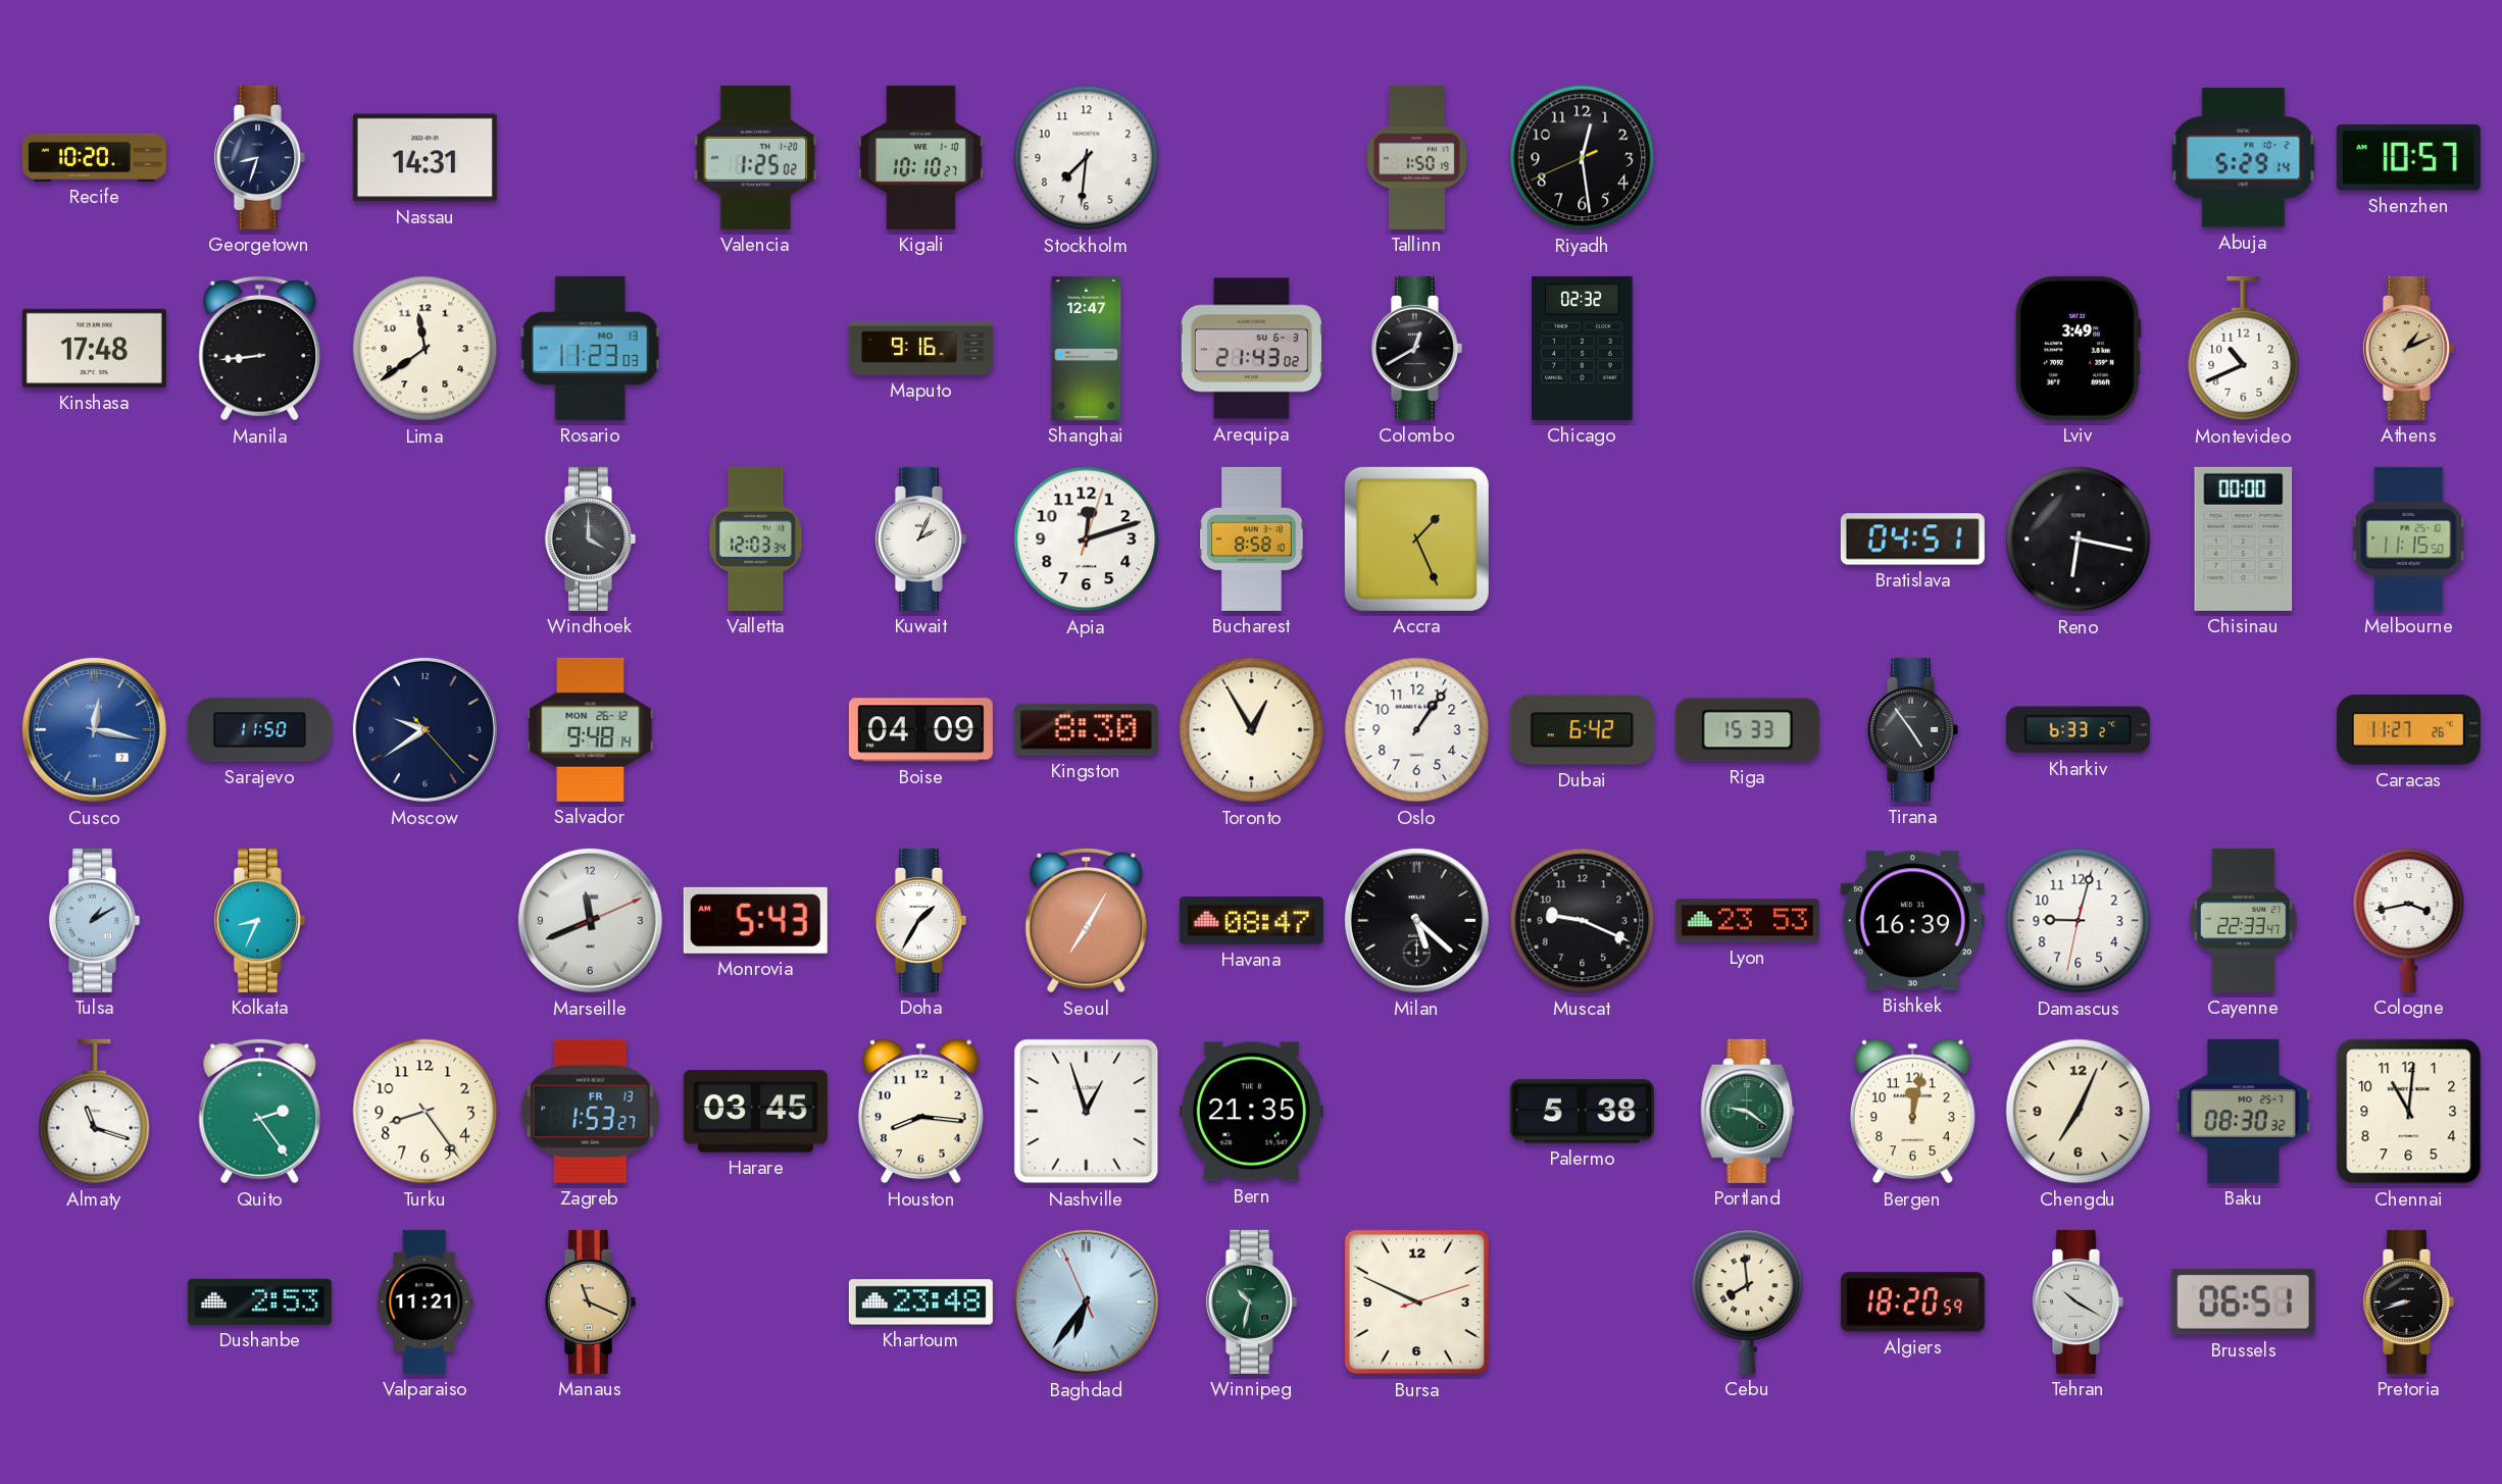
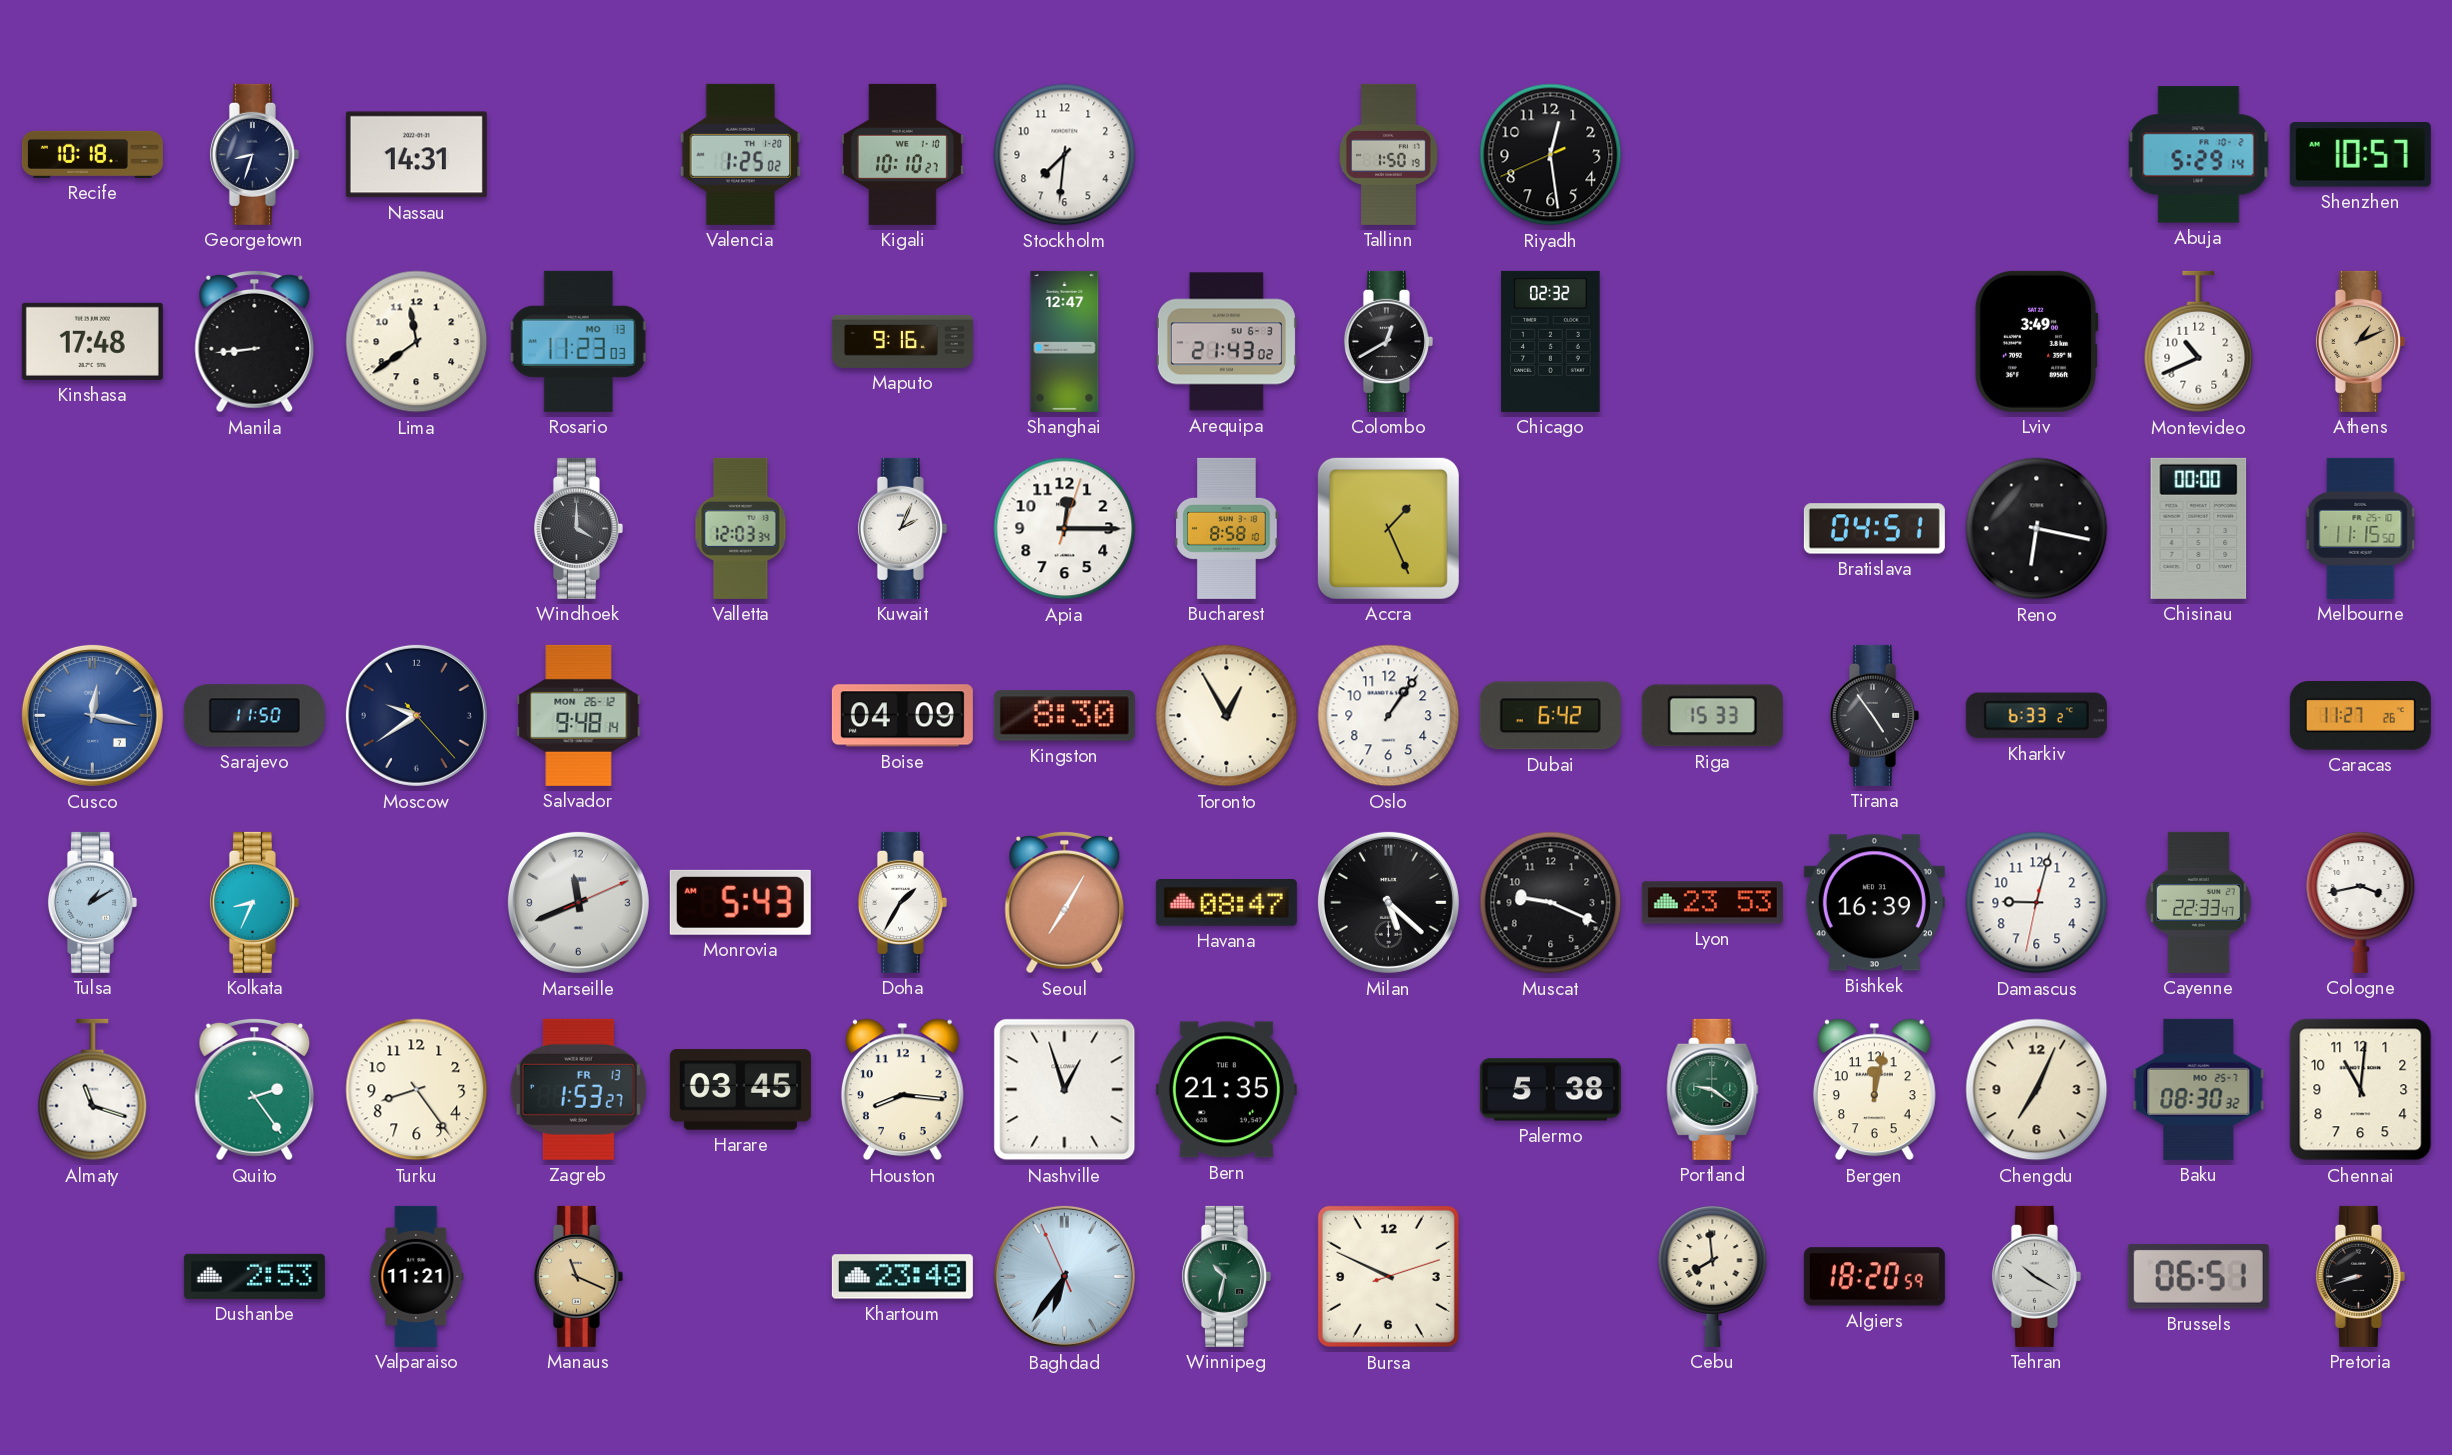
Recife: 10:20 -> 10:18 (92, 154)
Apia: 12:12 -> 12:15 (1065, 529)
